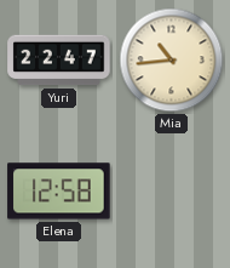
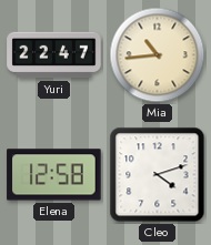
Cleo: none -> 4:12 (158, 175)
